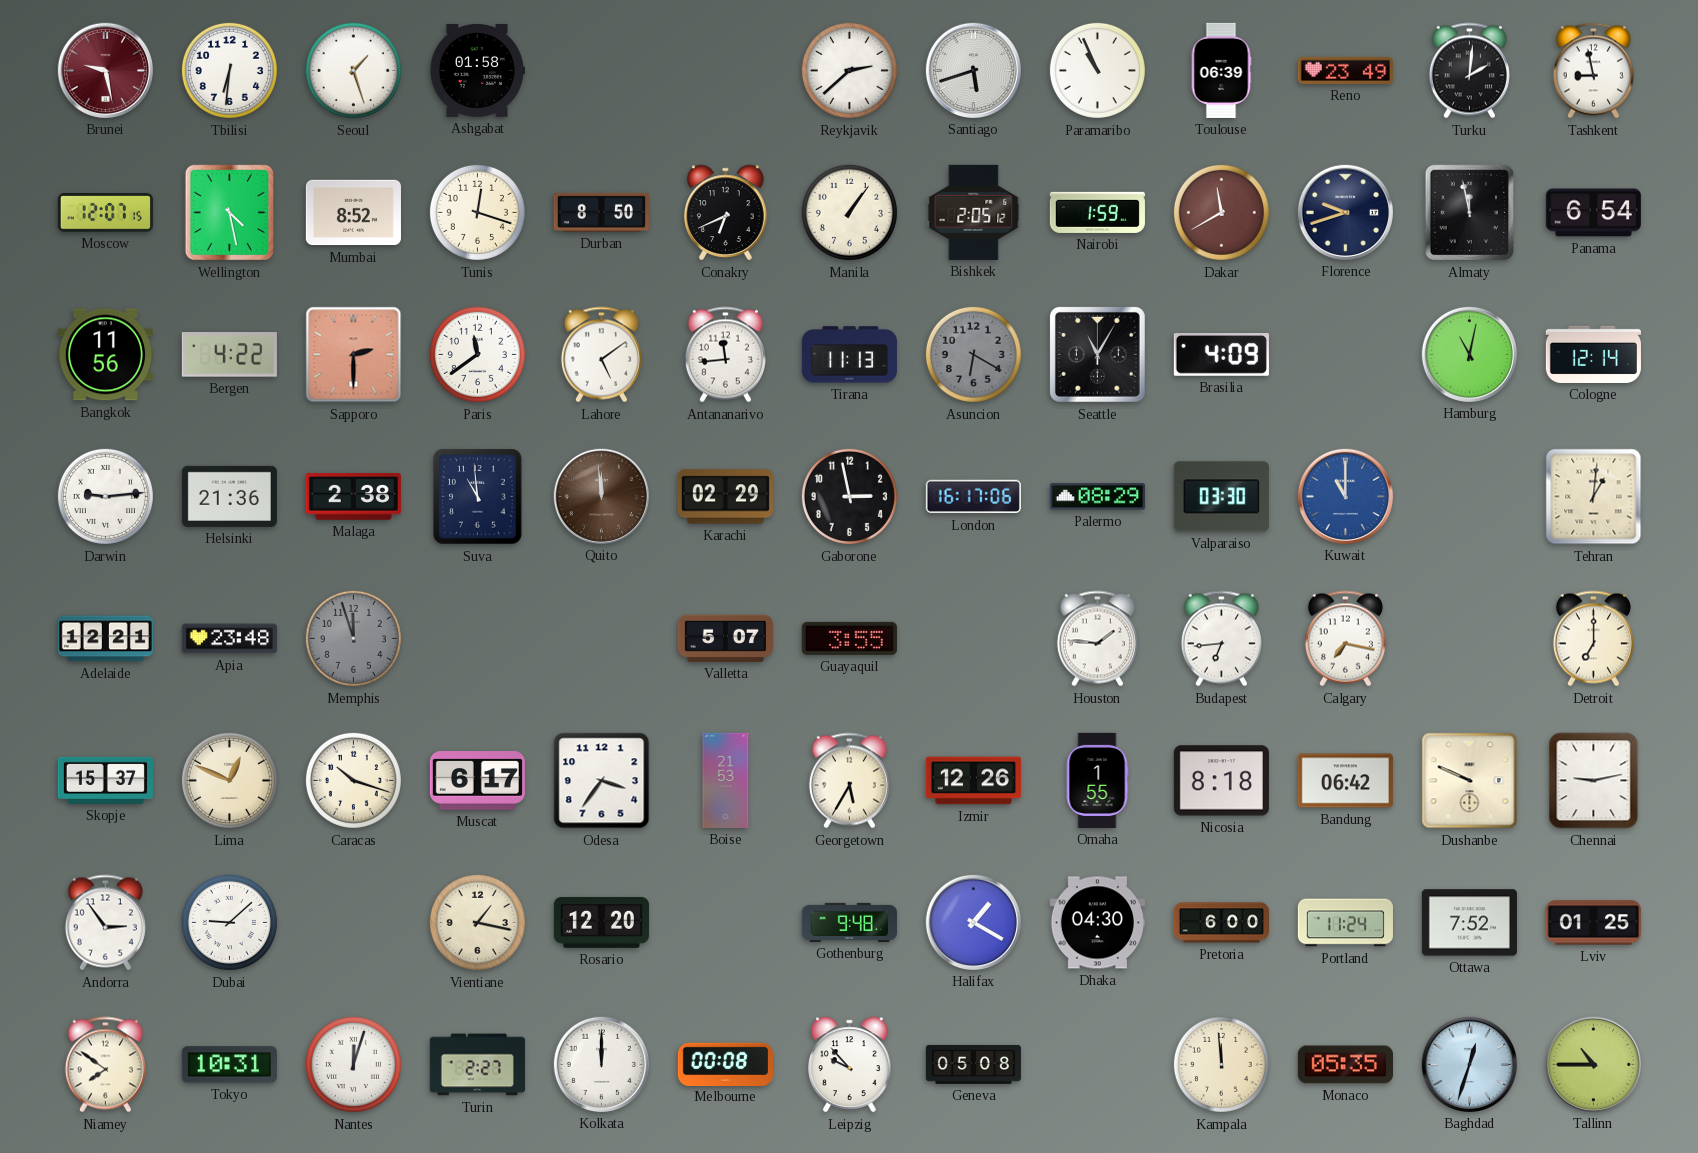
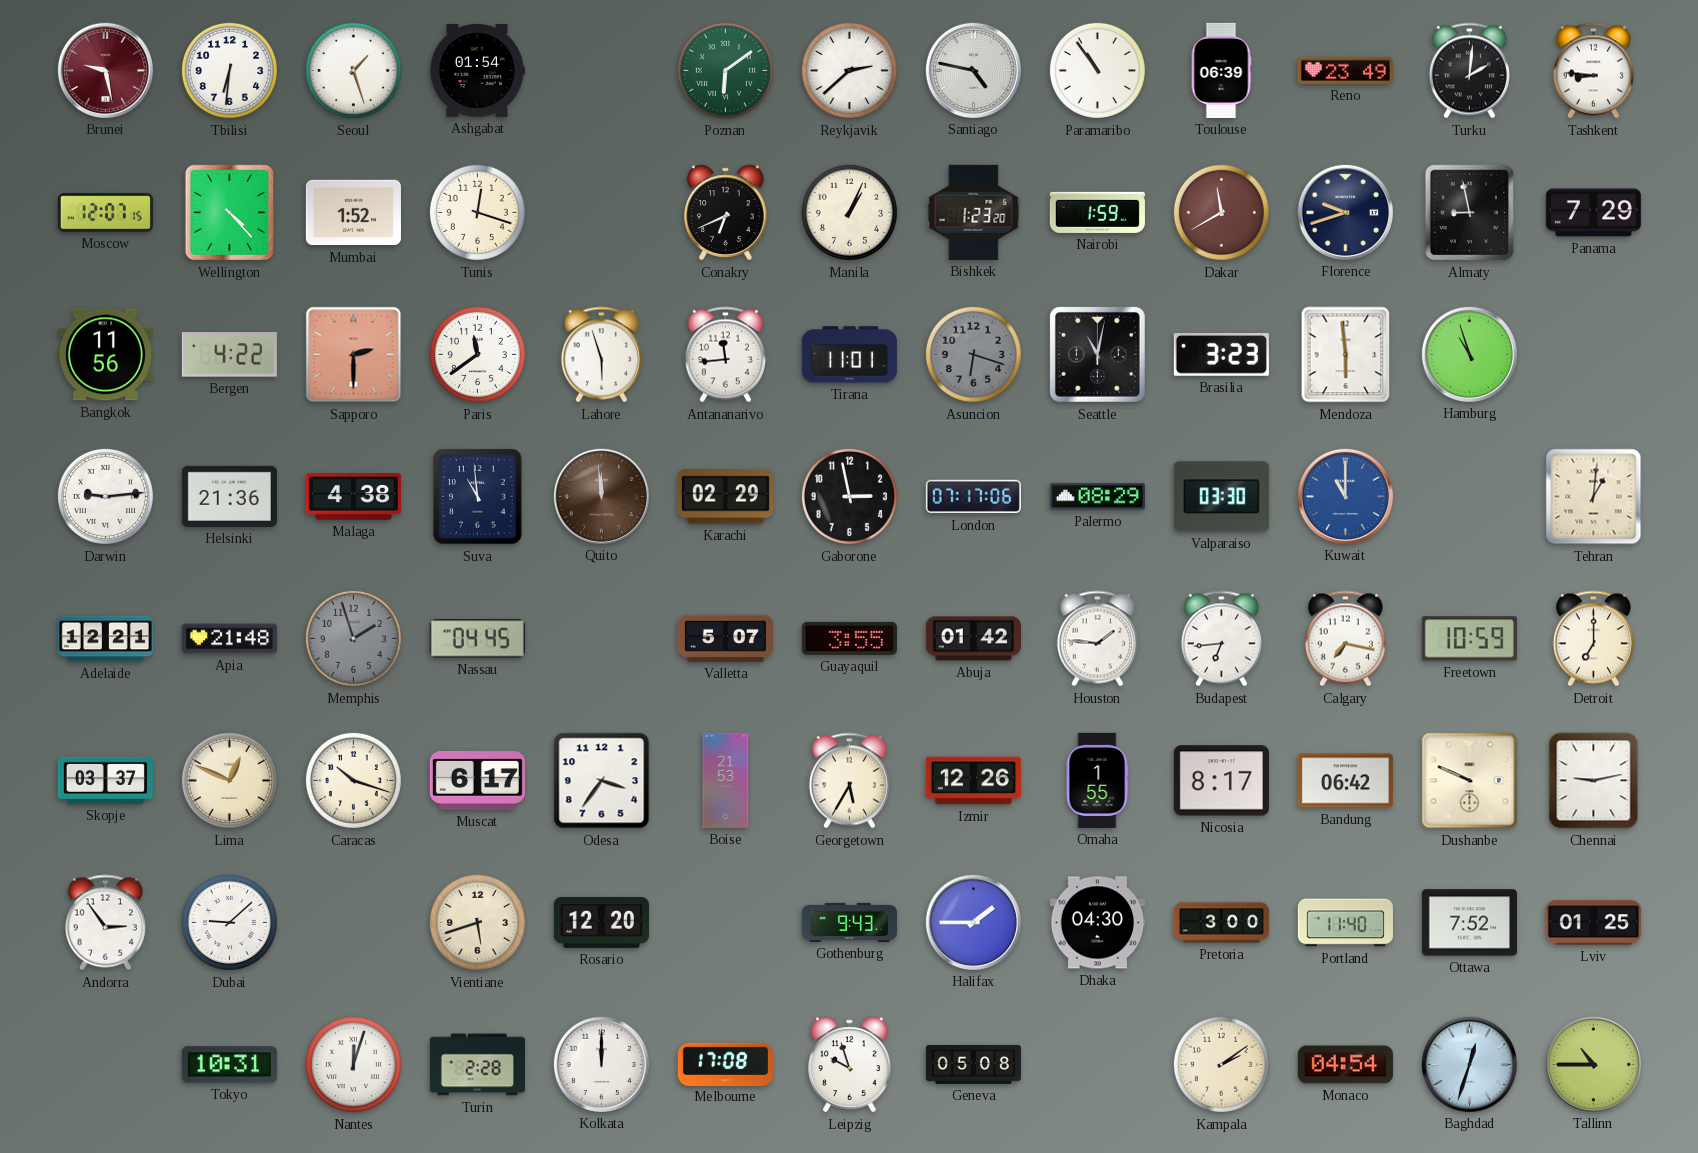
Ashgabat: 01:58 -> 01:54 (477, 70)
Poznan: none -> 6:09 (725, 70)
Santiago: 5:42 -> 4:47 (973, 70)
Paramaribo: 10:56 -> 10:54 (1097, 70)
Tashkent: 8:58 -> 8:46 (1593, 71)
Wellington: 4:28 -> 4:23 (230, 213)
Mumbai: 8:52 -> 1:52 (353, 213)
Durban: 8:50 -> none (601, 212)
Manila: 1:06 -> 1:04 (849, 212)
Bishkek: 2:05 -> 1:23 (974, 212)
Almaty: 11:58 -> 8:58 (1470, 213)
Panama: 6:54 -> 7:29 (1593, 213)
Lahore: 5:09 -> 5:57 (601, 355)
Tirana: 11:13 -> 11:01 (849, 355)
Asuncion: 6:20 -> 6:18 (973, 354)
Seattle: 11:05 -> 11:02 (1097, 354)
Brasilia: 4:09 -> 3:23 (1221, 355)
Mendoza: none -> 5:59 (1346, 355)
Hamburg: 11:02 -> 10:57 (1469, 354)
Cologne: 12:14 -> none (1593, 354)
Malaga: 2:38 -> 4:38 (353, 497)
London: 16:17 -> 07:17 (973, 497)
Apia: 23:48 -> 21:48 (229, 639)
Memphis: 11:57 -> 1:57 (353, 638)
Nassau: none -> 04:45 (477, 639)
Abuja: none -> 01:42 (973, 639)
Freetown: none -> 10:59 (1469, 639)
Skopje: 15:37 -> 03:37 (105, 780)
Nicosia: 8:18 -> 8:17 (1221, 781)
Vientiane: 1:17 -> 5:42 (477, 922)
Gothenburg: 9:48 -> 9:43 (849, 922)
Halifax: 1:20 -> 1:45 (973, 922)
Pretoria: 6:00 -> 3:00 (1221, 923)
Portland: 11:24 -> 11:40 (1345, 923)
Niamey: 7:51 -> none (105, 1065)
Turin: 2:27 -> 2:28 (477, 1065)
Melbourne: 00:08 -> 17:08 (725, 1064)
Leipzig: 9:53 -> 9:57 (850, 1065)
Kampala: 11:59 -> 2:09 (1221, 1064)
Monaco: 05:35 -> 04:54 (1345, 1065)
